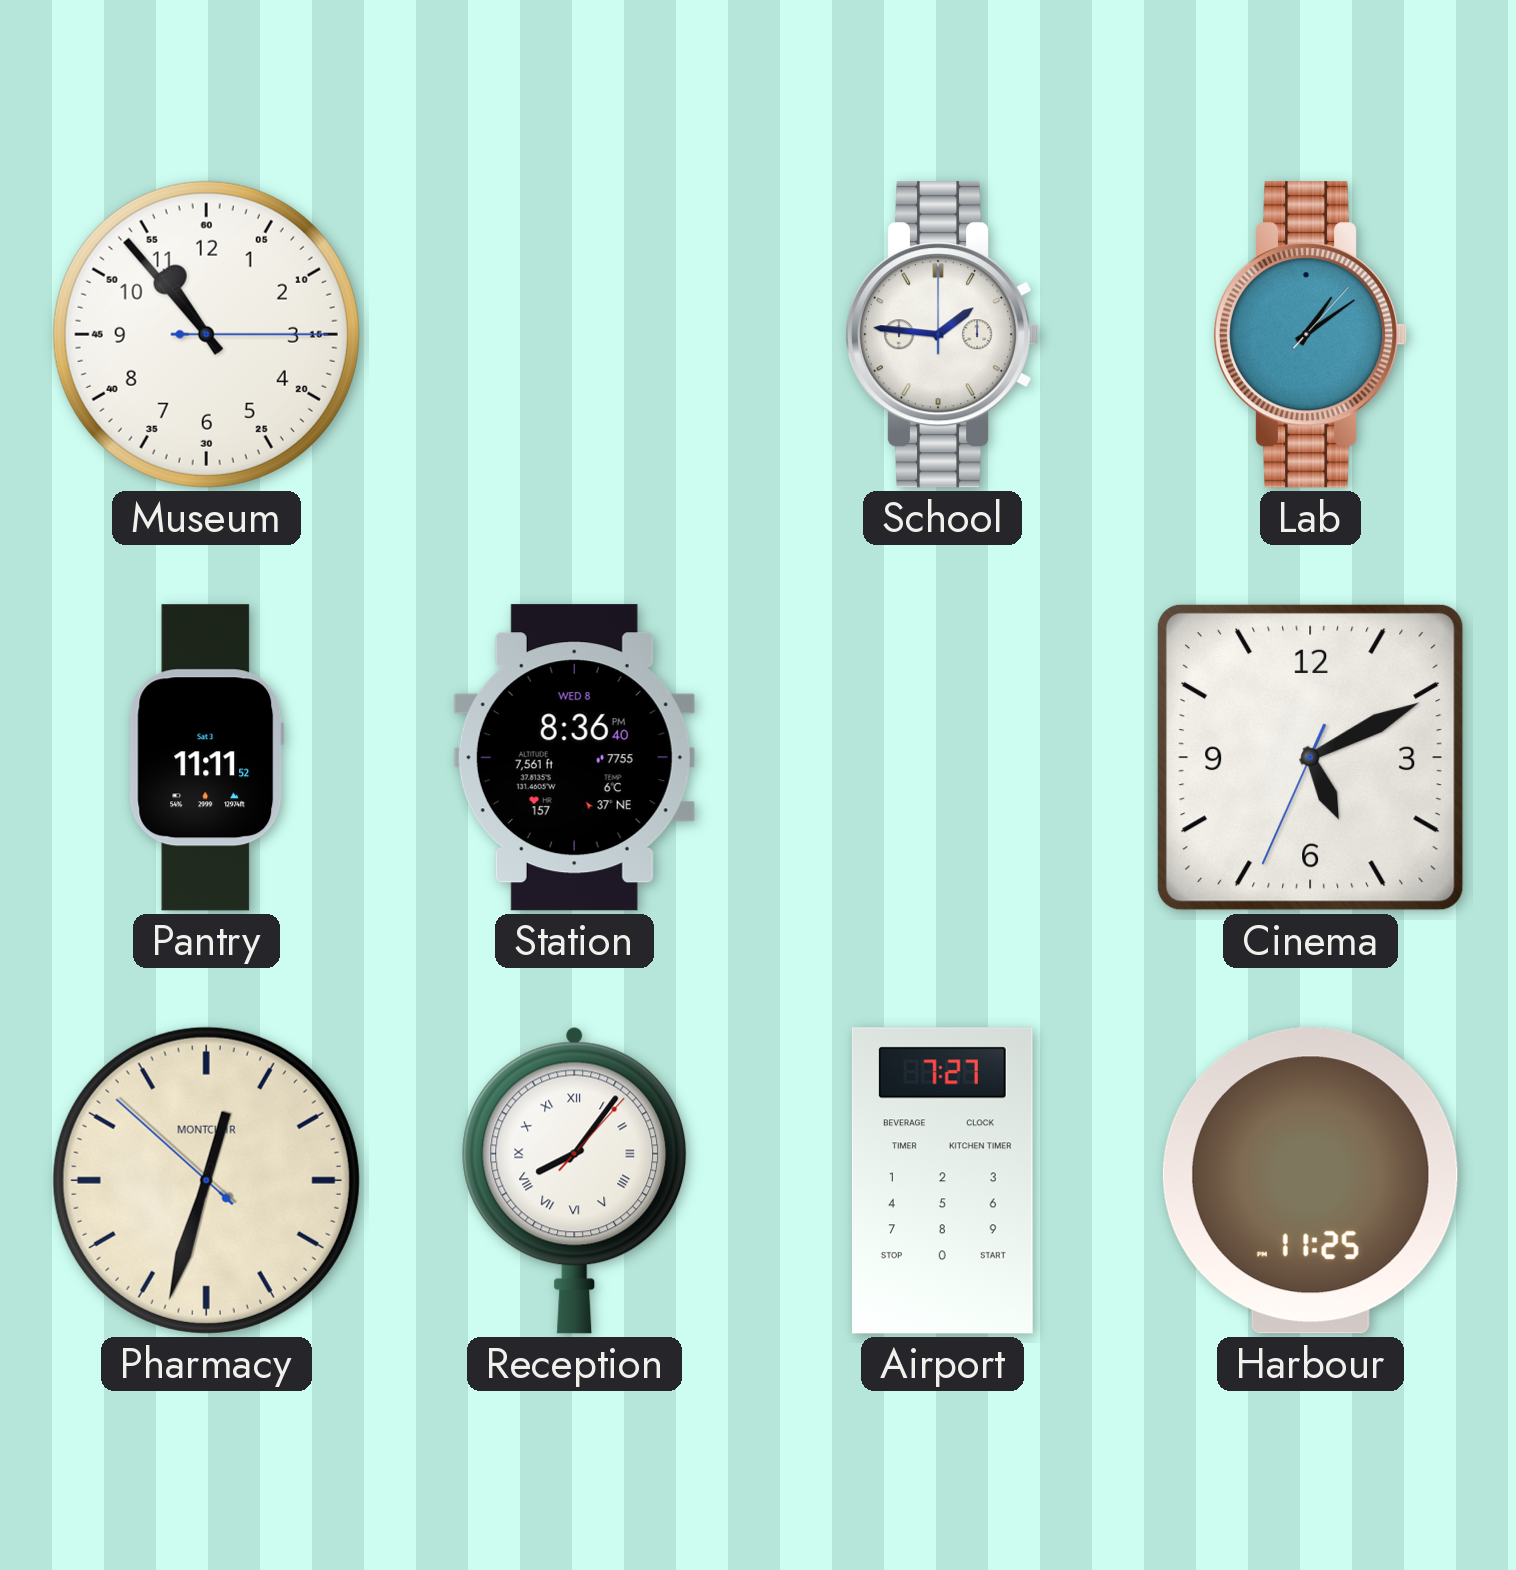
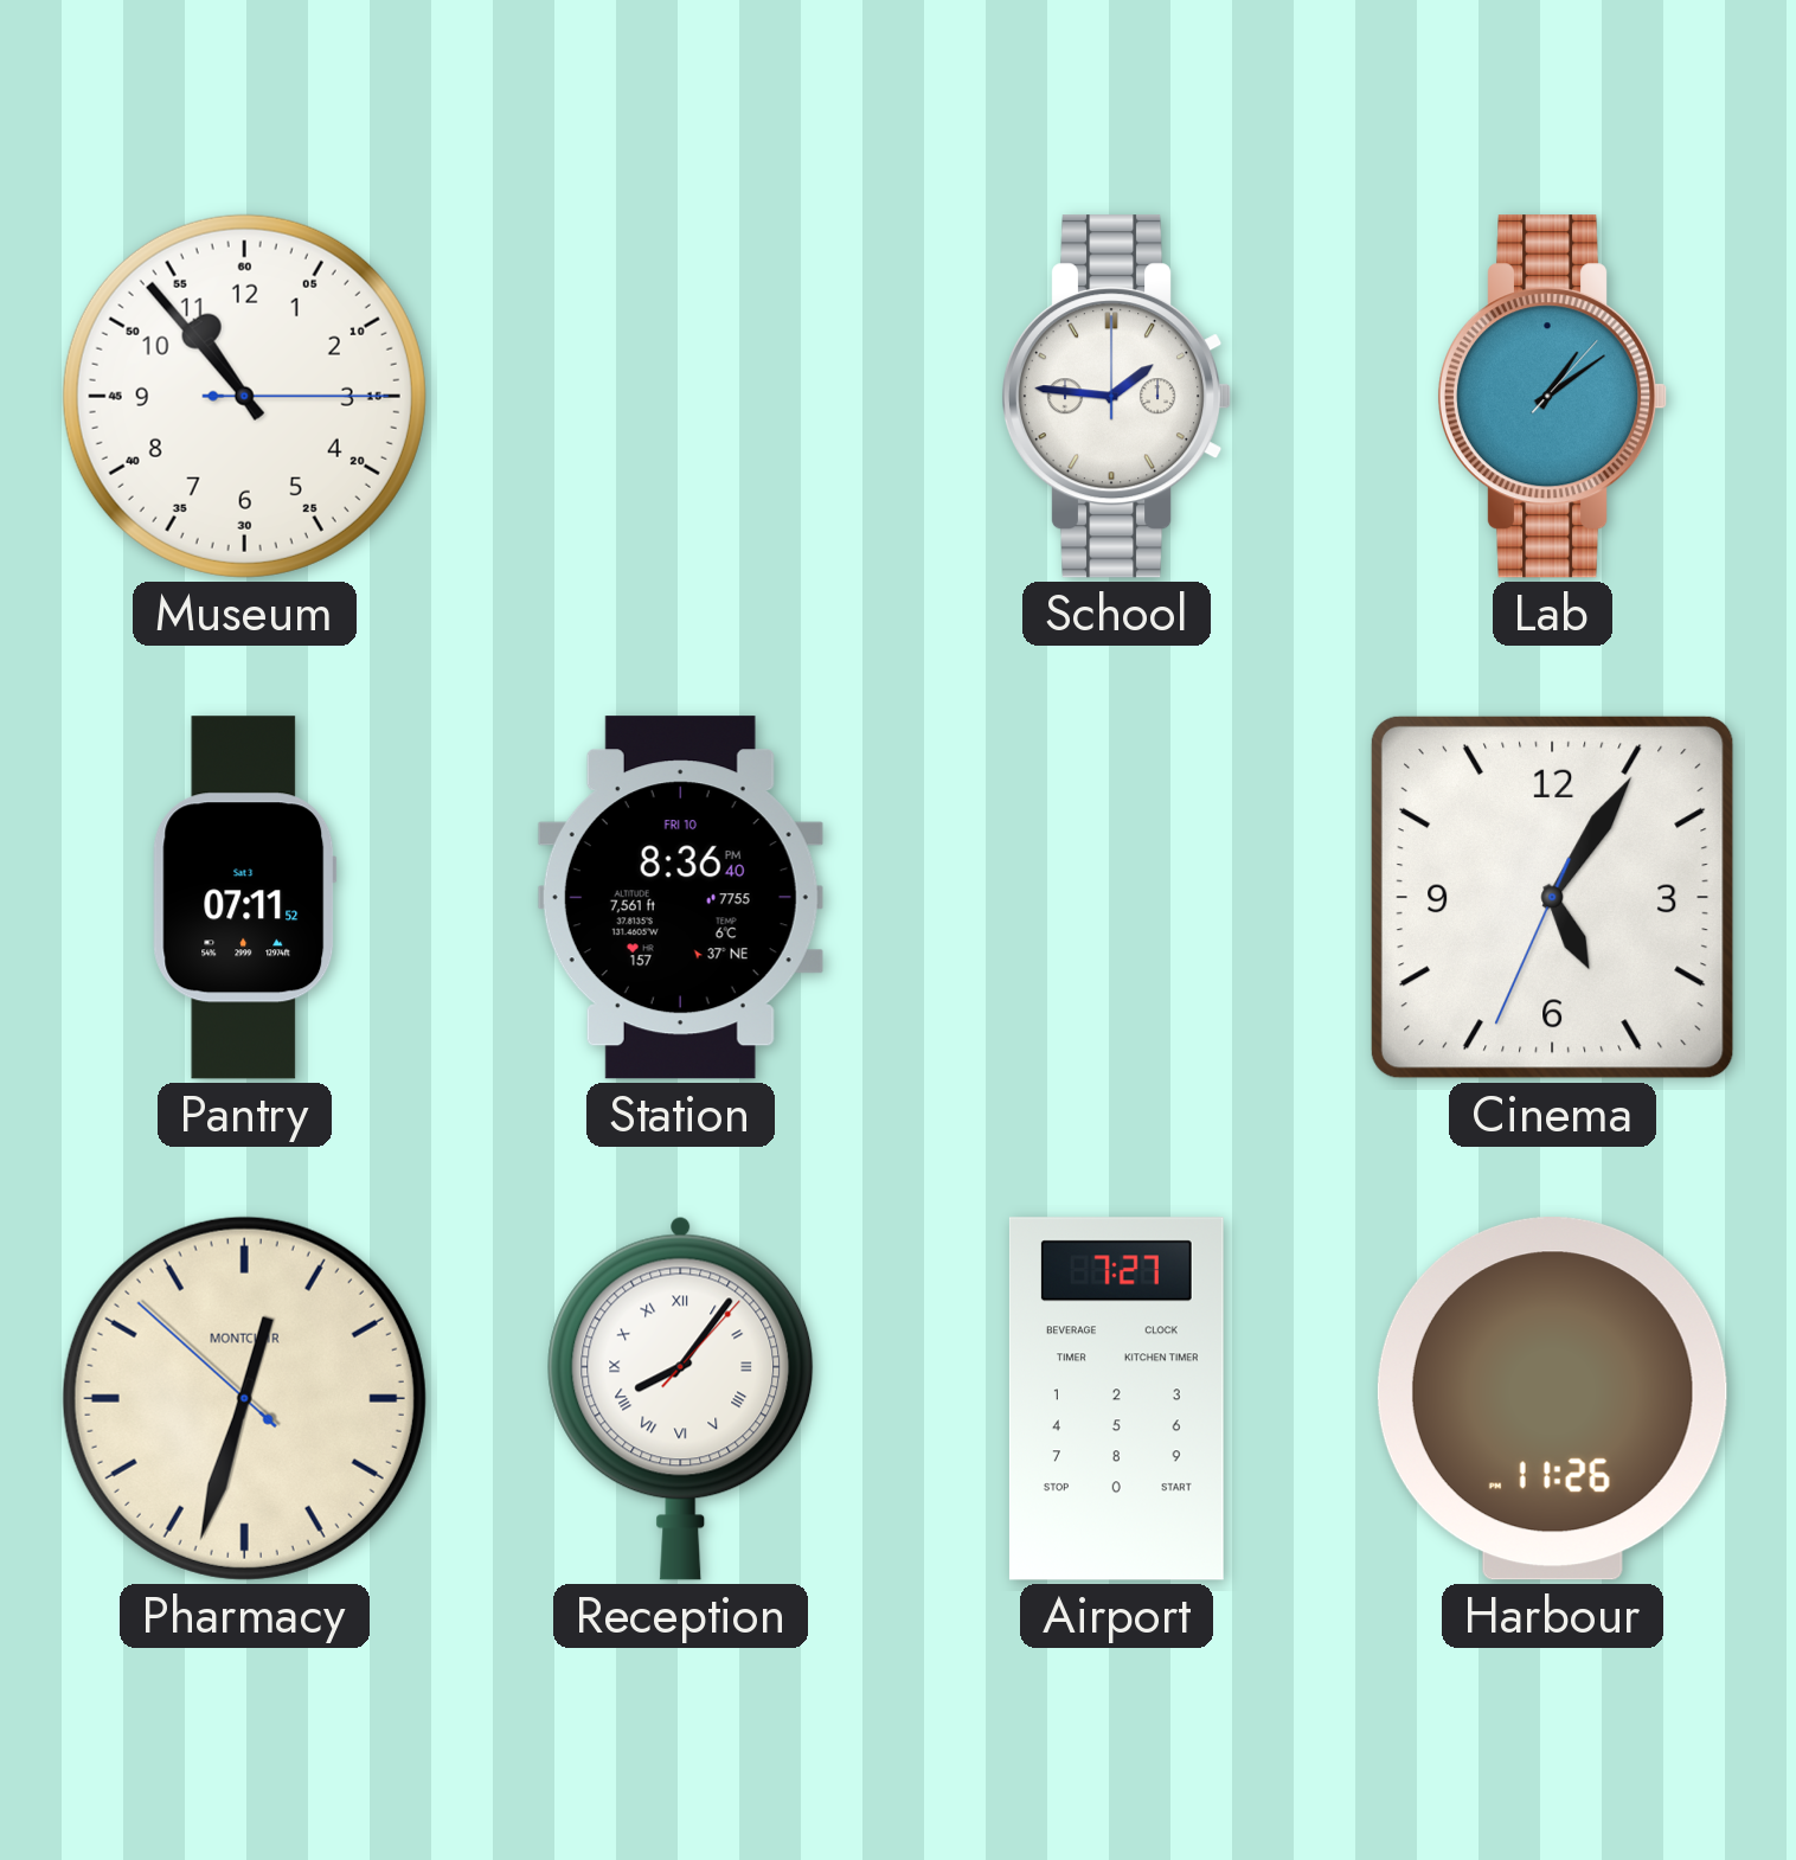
Pantry: 11:11 -> 07:11 (245, 898)
Station date: WED 8 -> FRI 10 (680, 898)
Cinema: 5:10 -> 5:05 (1552, 897)
Harbour: 11:25 -> 11:26 (1552, 1399)
